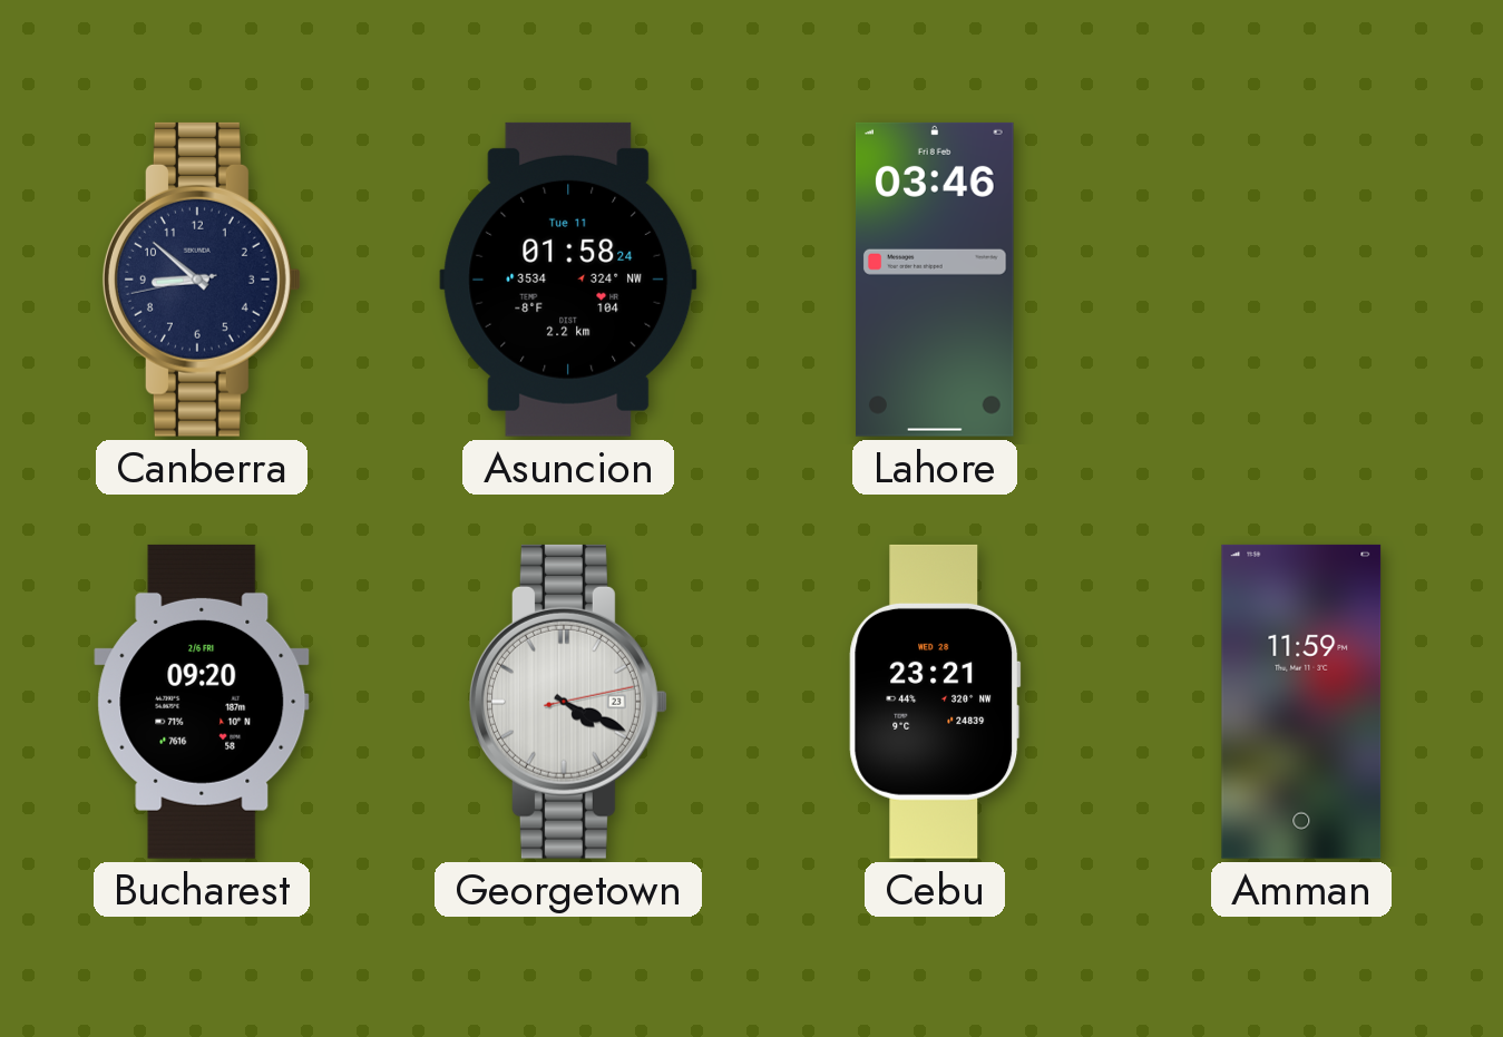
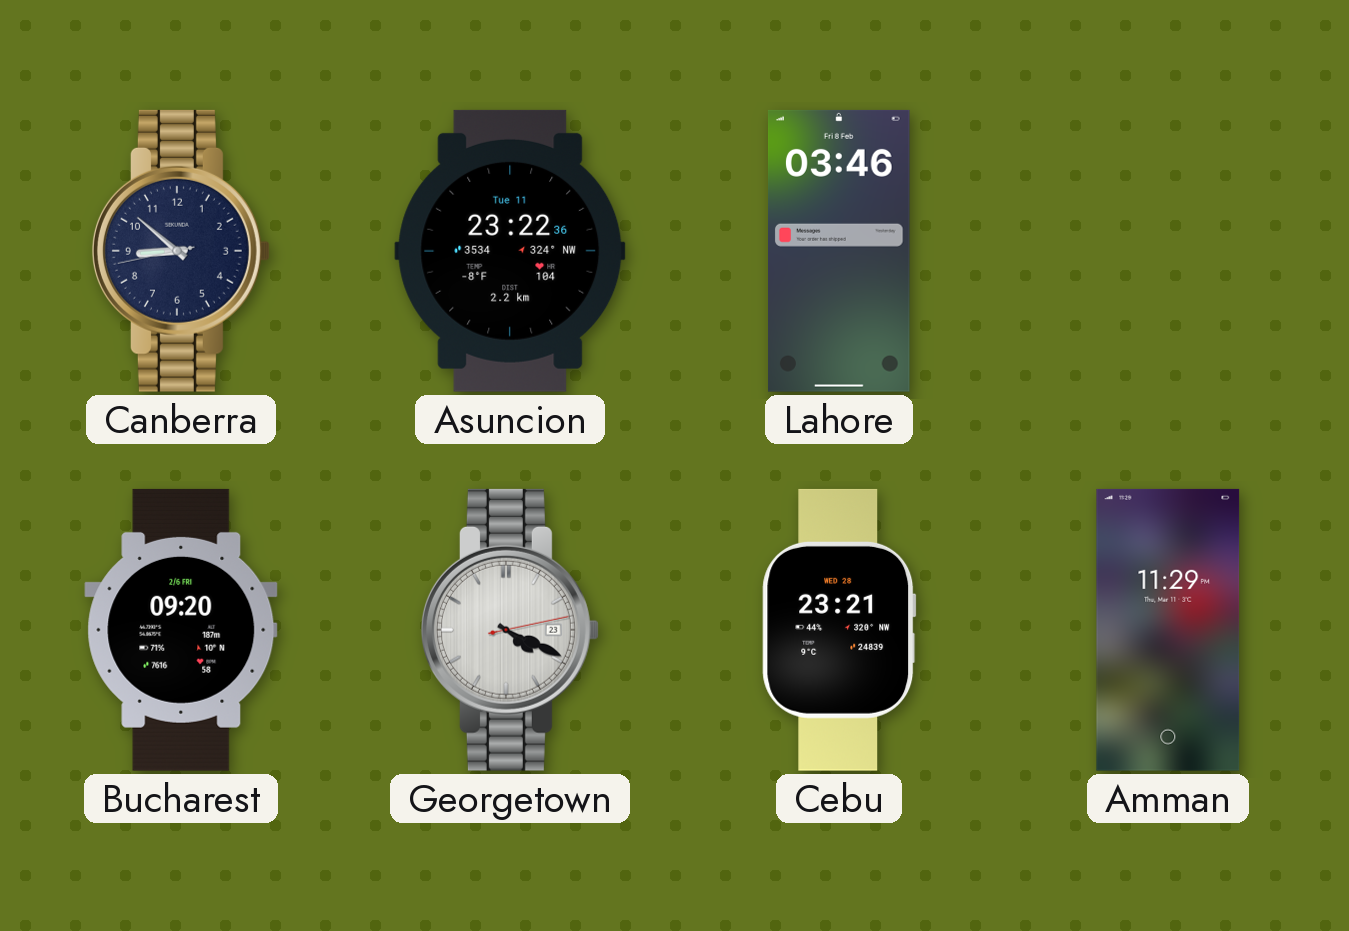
Asuncion: 01:58 -> 23:22 (510, 251)
Amman: 11:59 -> 11:29 (1168, 630)
